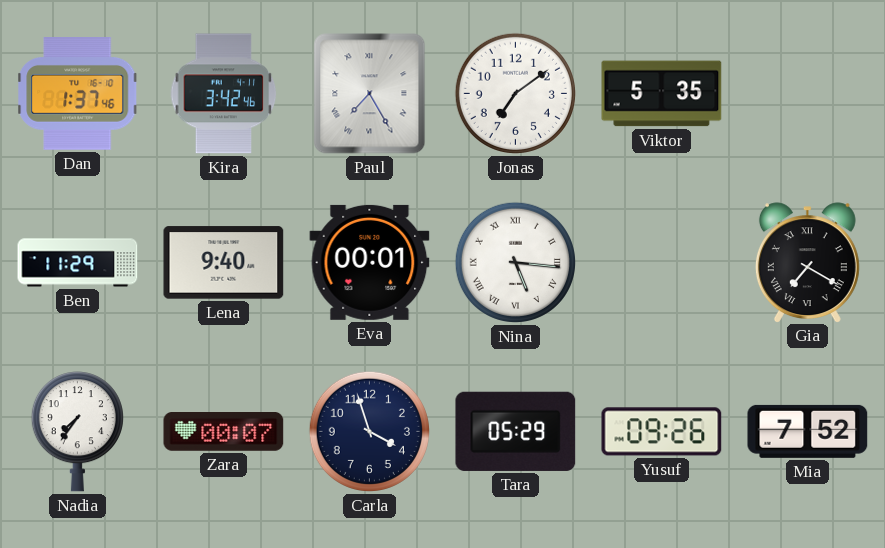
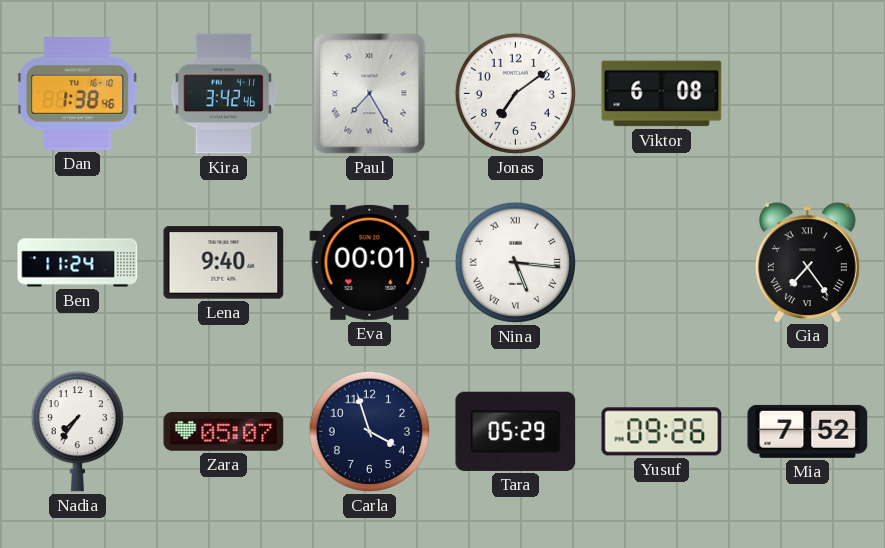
Dan: 1:37 -> 1:38 (78, 94)
Viktor: 5:35 -> 6:08 (662, 94)
Ben: 11:29 -> 11:24 (78, 263)
Gia: 7:20 -> 7:24 (807, 262)
Zara: 00:07 -> 05:07 (224, 432)
